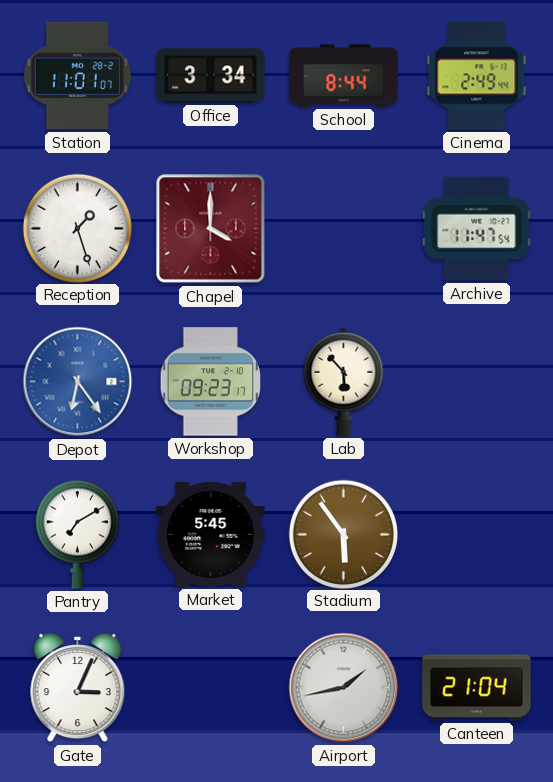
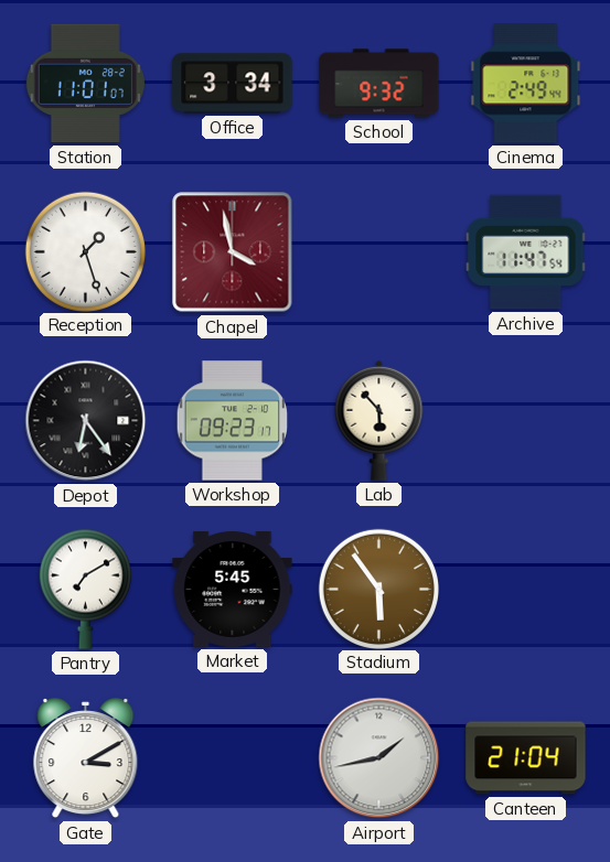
School: 8:44 -> 9:32 (379, 84)
Chapel: 4:00 -> 3:58 (233, 252)
Depot dial: blue -> black (86, 421)
Gate: 3:04 -> 3:10 (86, 758)
